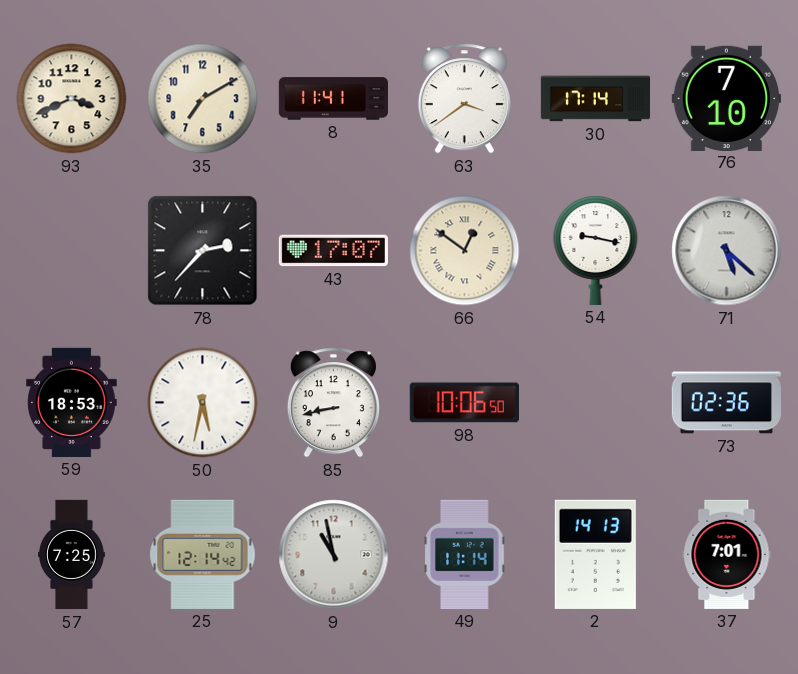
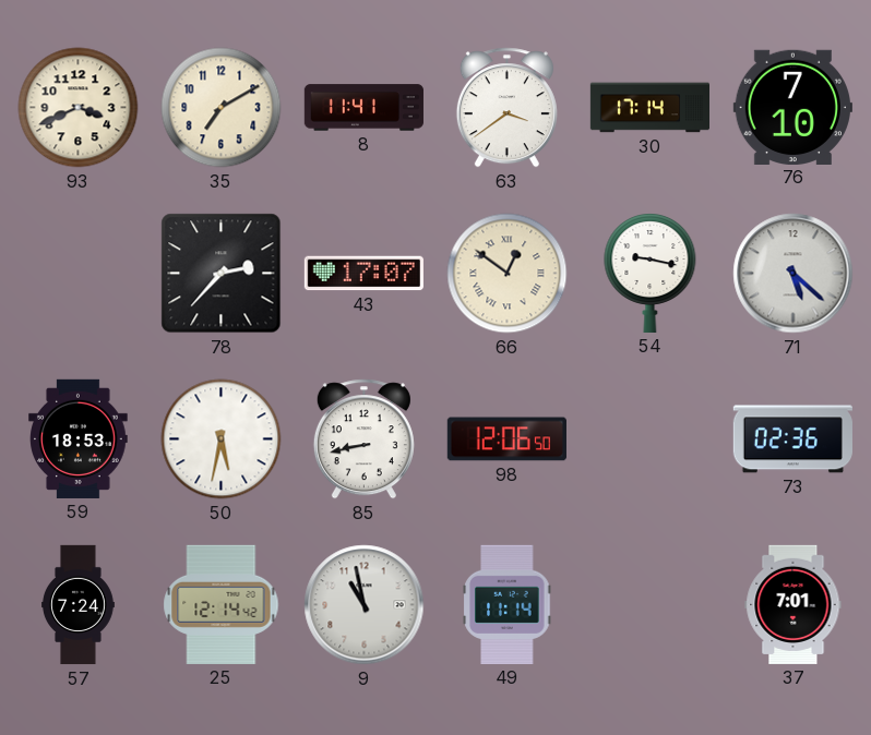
98: 10:06 -> 12:06 (506, 439)
57: 7:25 -> 7:24 (79, 605)
2: 14:13 -> none (595, 554)
